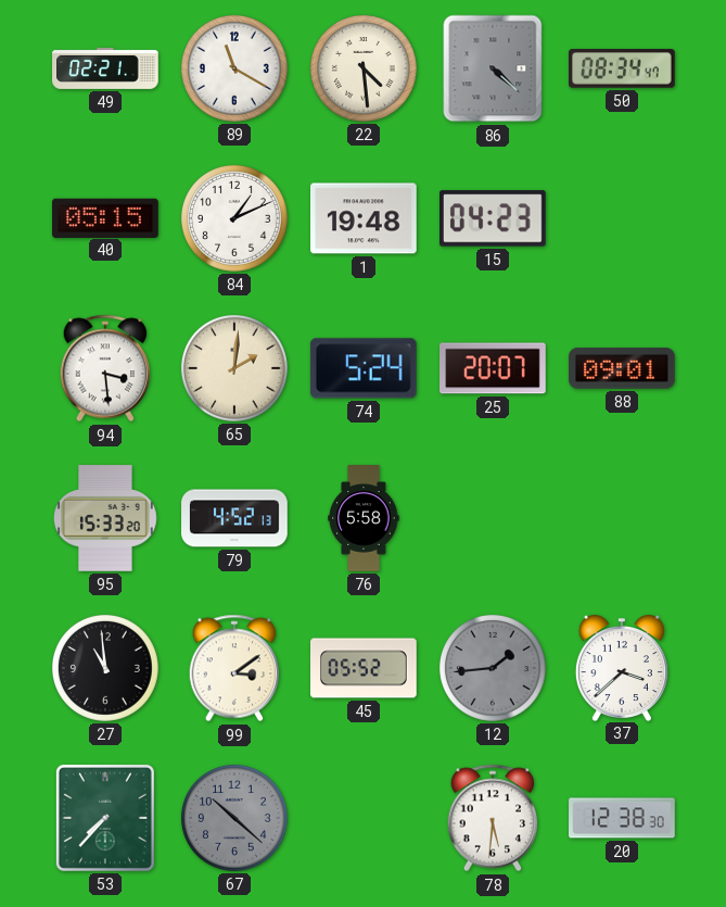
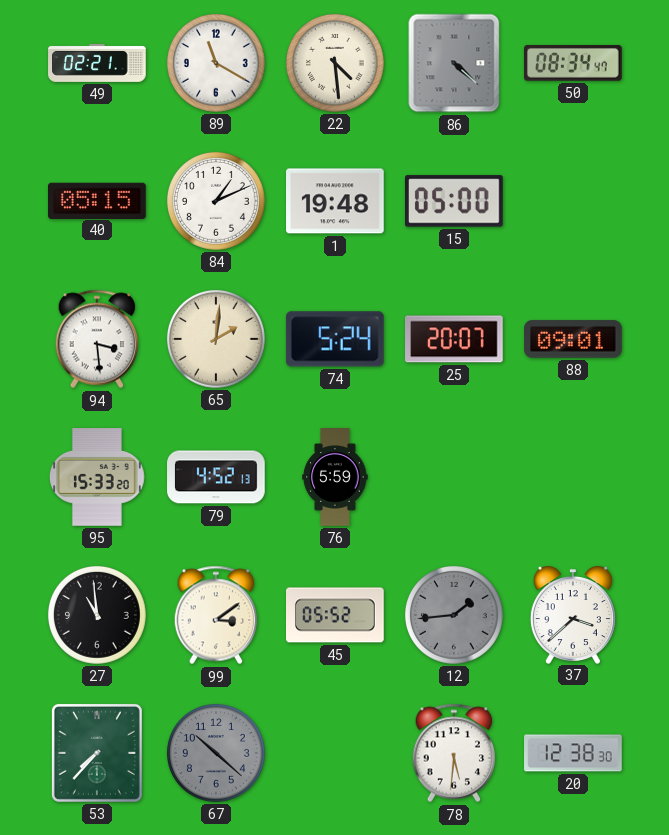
15: 04:23 -> 05:00 (455, 201)
76: 5:58 -> 5:59 (335, 477)
